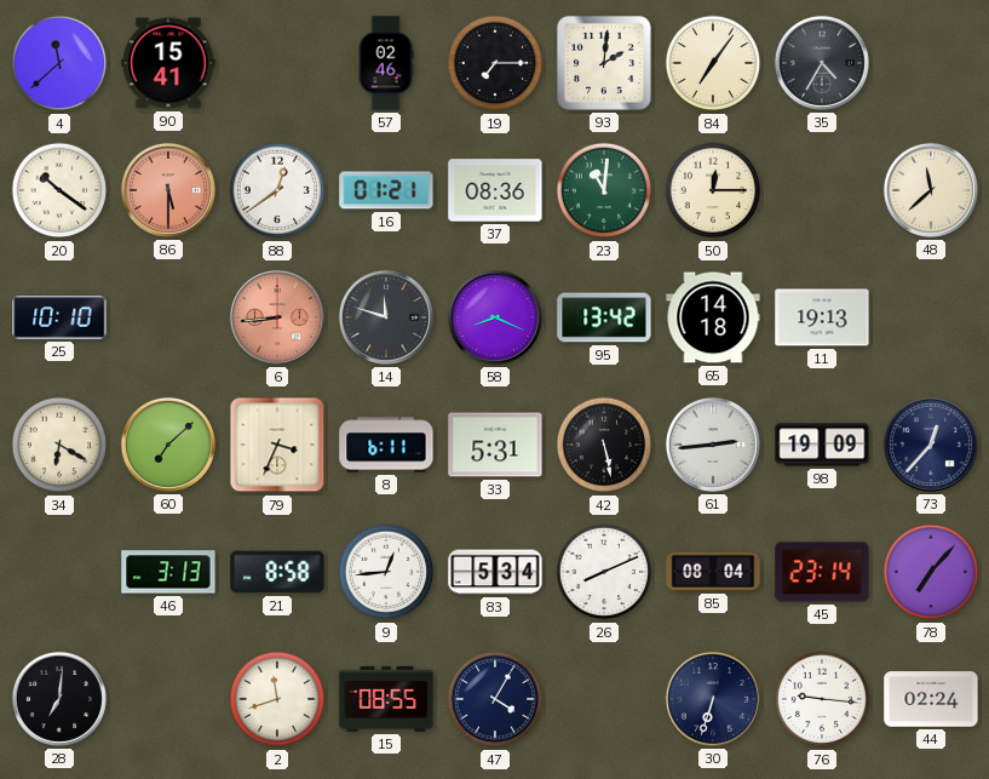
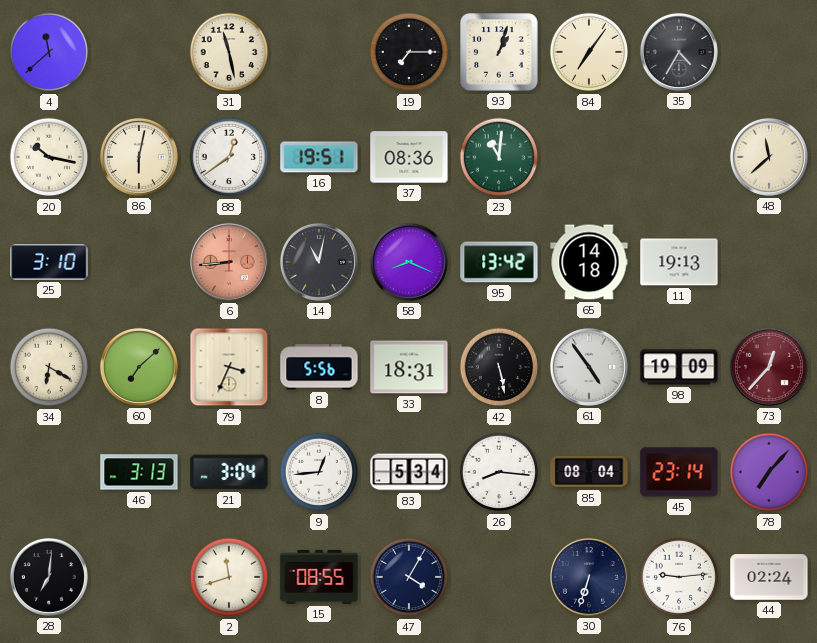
90: 15:41 -> none (168, 63)
31: none -> 11:28 (229, 52)
57: 02:46 -> none (386, 63)
93: 2:01 -> 1:03 (499, 52)
20: 10:21 -> 10:17 (49, 157)
86: 5:30 -> 6:02 (139, 157)
86 dial: salmon -> cream (139, 157)
16: 01:21 -> 19:51 (319, 157)
50: 12:15 -> none (713, 190)
25: 10:10 -> 3:10 (49, 262)
14: 11:48 -> 11:02 (319, 262)
8: 6:11 -> 5:56 (319, 367)
33: 5:31 -> 18:31 (409, 367)
61: 2:44 -> 4:54 (589, 367)
73 dial: navy -> burgundy (769, 367)
21: 8:58 -> 3:04 (229, 472)
26: 8:11 -> 8:16 (499, 472)
76: 9:16 -> 9:14 (679, 577)
